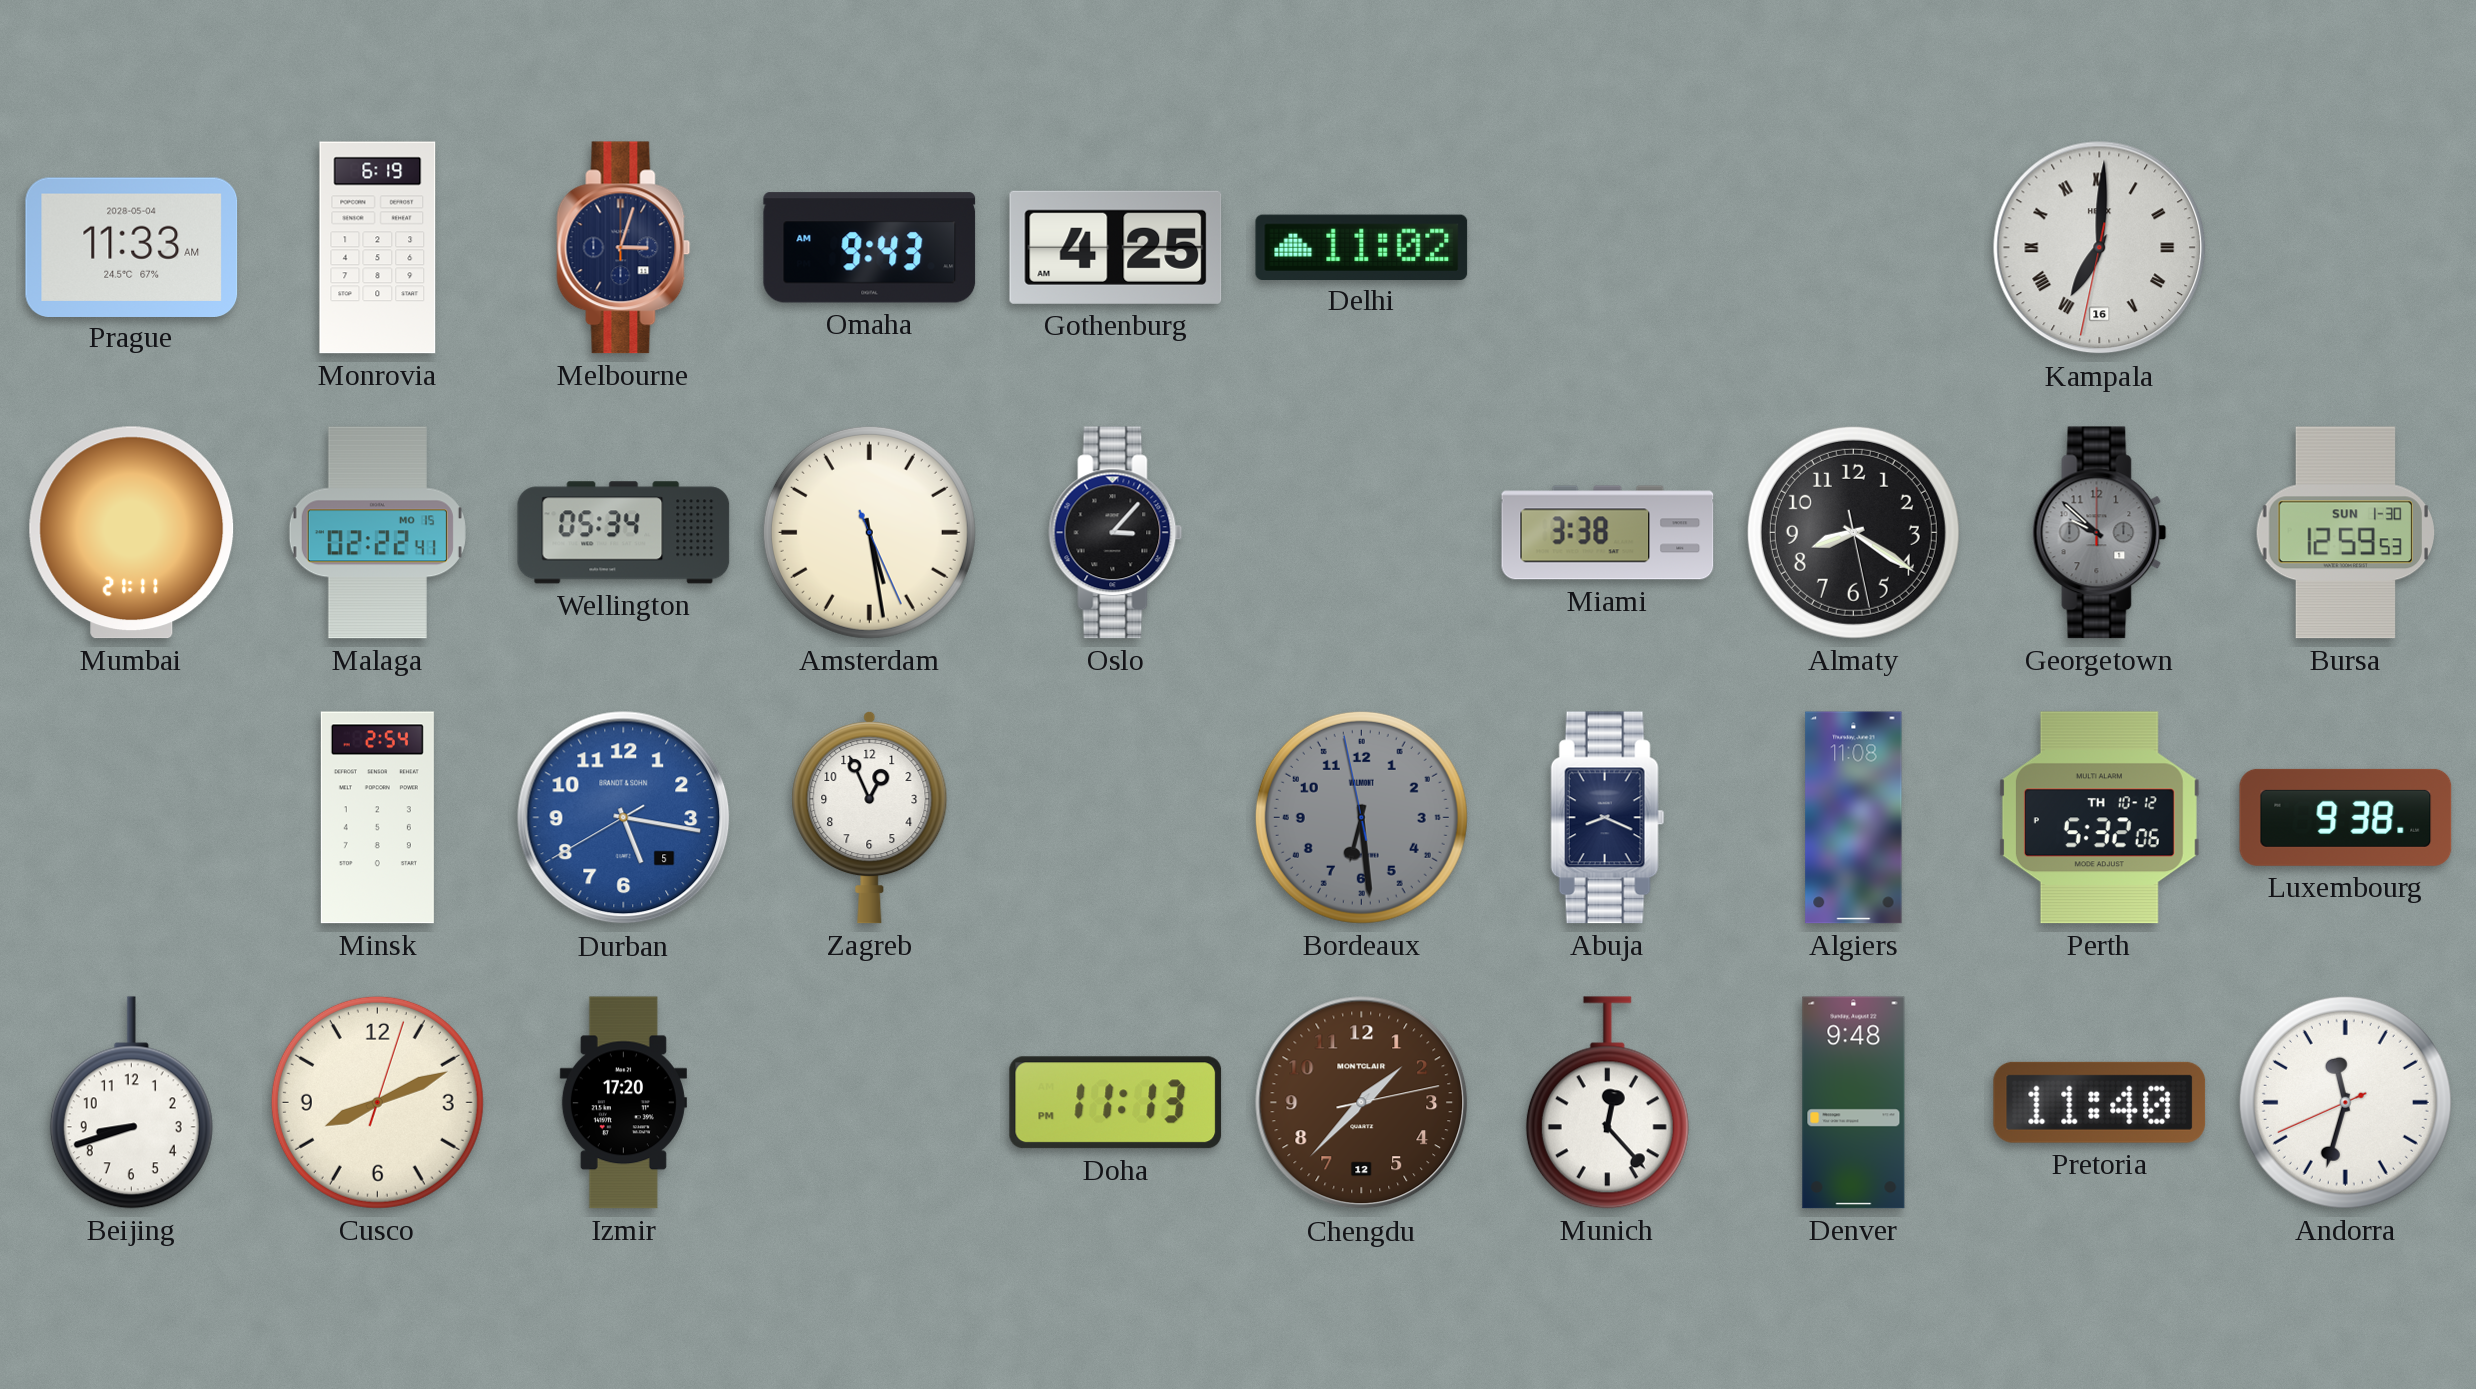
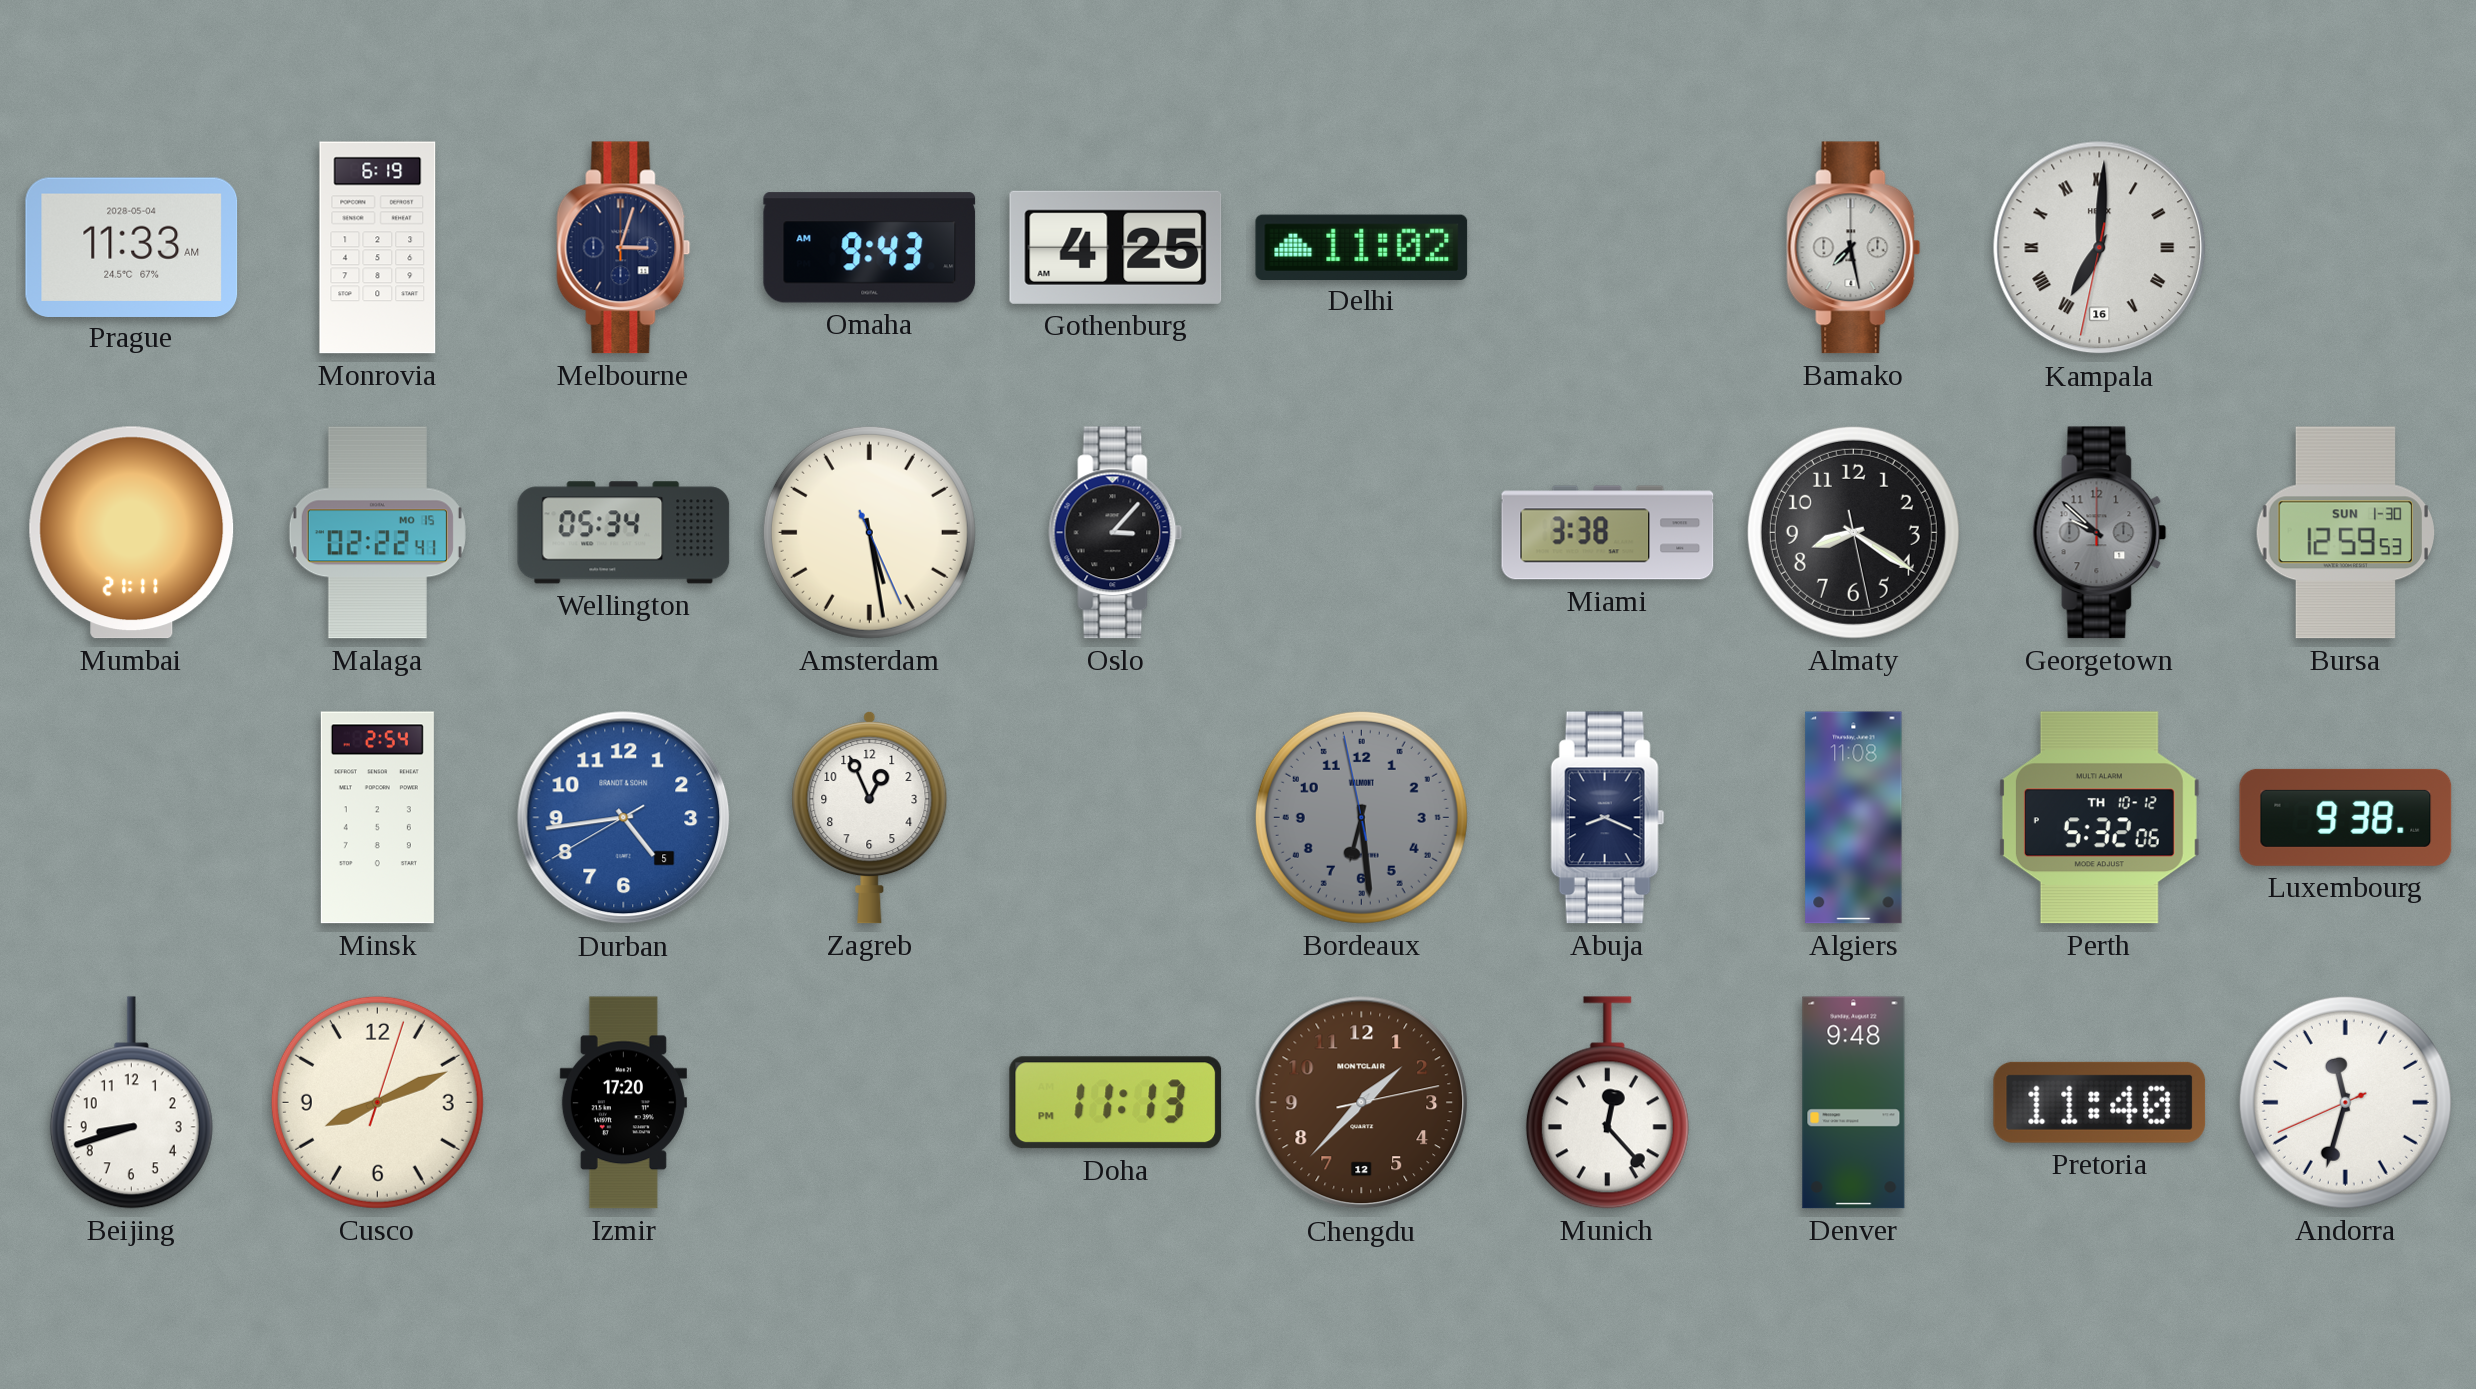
Bamako: none -> 7:28 (1854, 248)
Durban: 5:16 -> 4:43 (624, 818)
